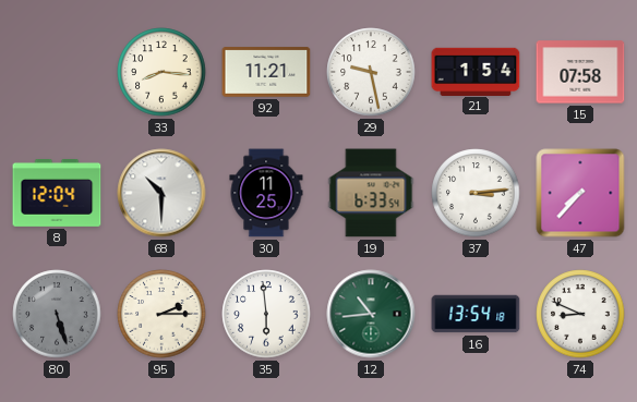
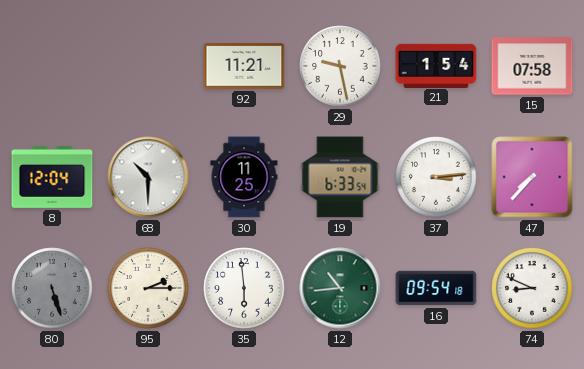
33: 8:16 -> none (161, 72)
16: 13:54 -> 09:54 (436, 288)
